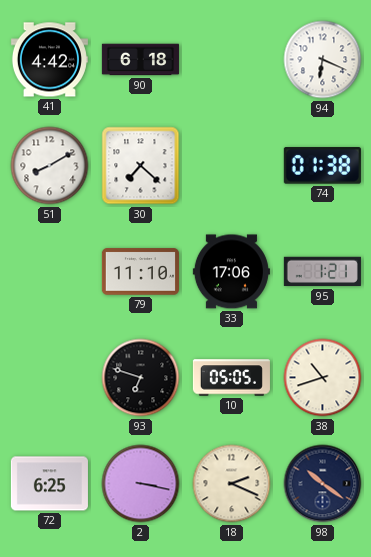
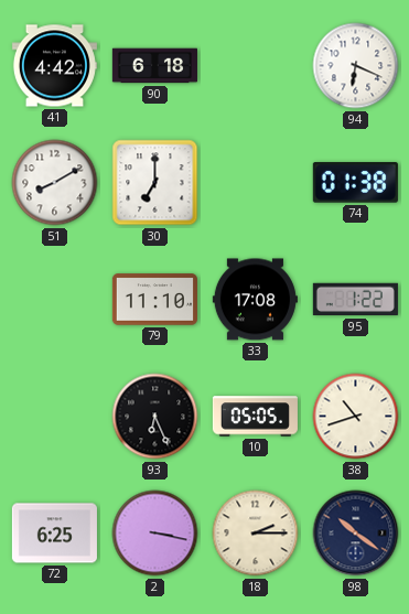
30: 7:22 -> 7:00 (155, 183)
33: 17:06 -> 17:08 (255, 300)
95: 1:21 -> 1:22 (355, 300)
93: 6:48 -> 6:26 (155, 417)
18: 2:19 -> 2:15 (256, 534)
